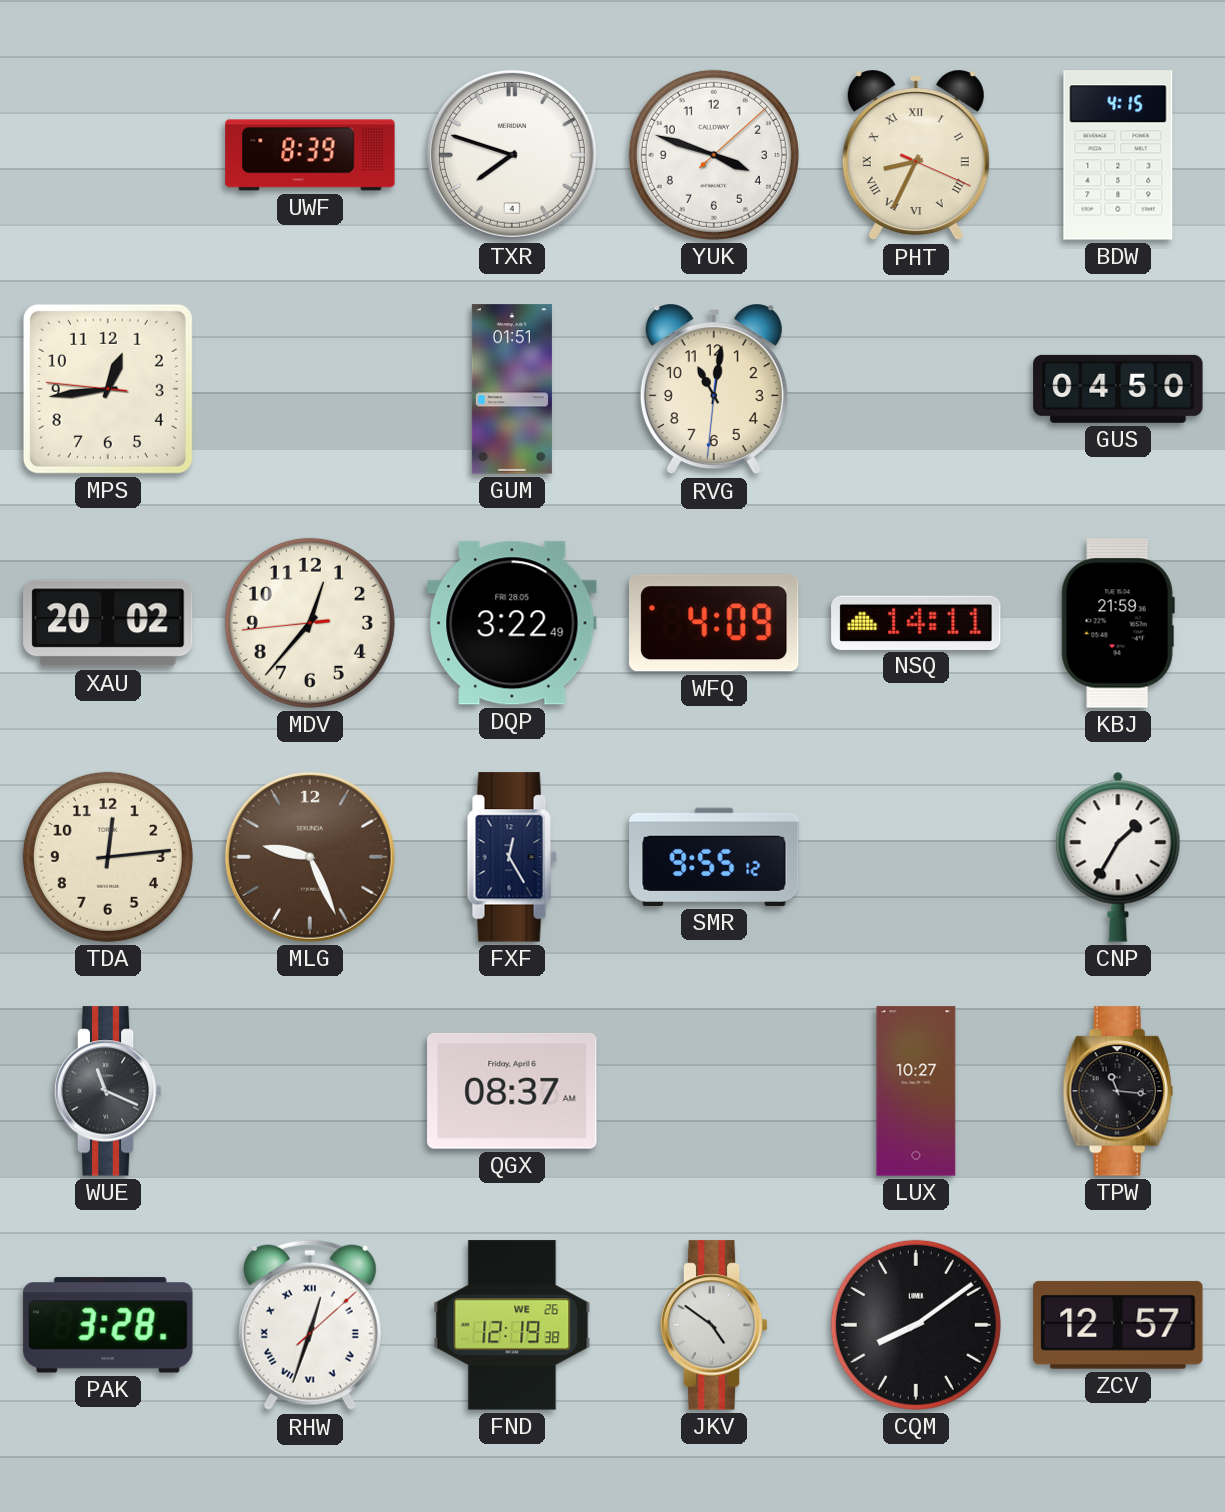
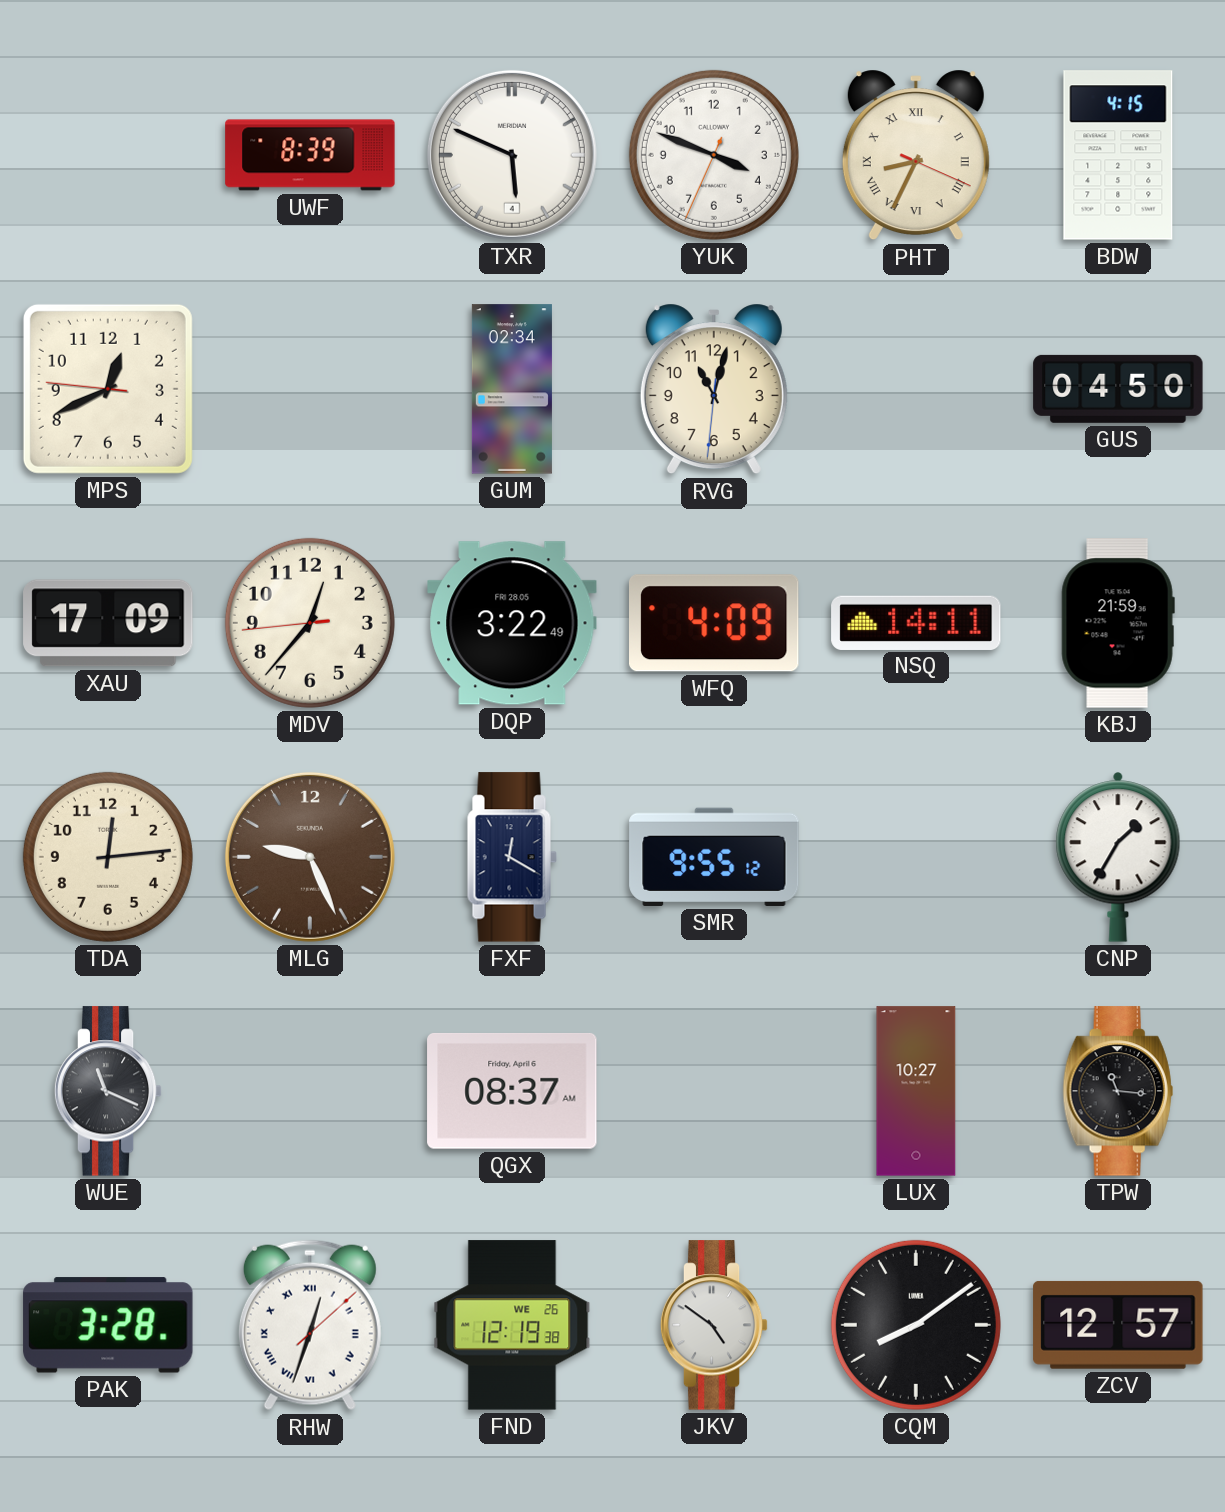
TXR: 7:48 -> 5:49 (512, 155)
YUK: 3:48:08 -> 3:48:34 (714, 155)
MPS: 12:43 -> 12:40 (108, 389)
GUM: 01:51 -> 02:34 (512, 389)
RVG: 11:01 -> 11:02 (714, 389)
XAU: 20:02 -> 17:09 (108, 623)
FXF: 12:25 -> 12:20 (512, 857)
